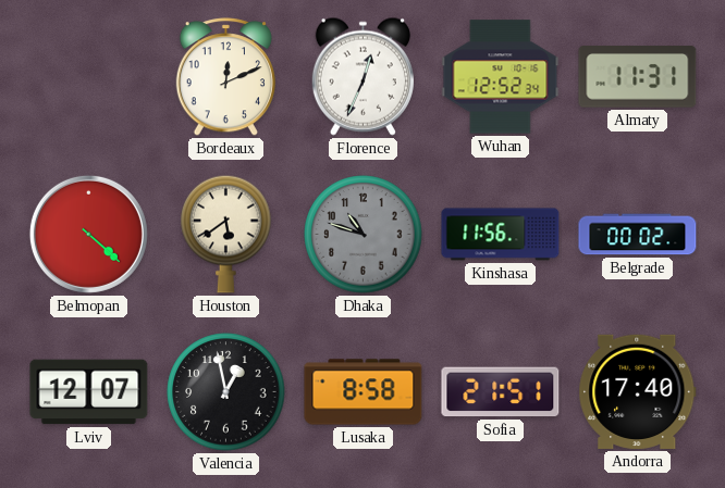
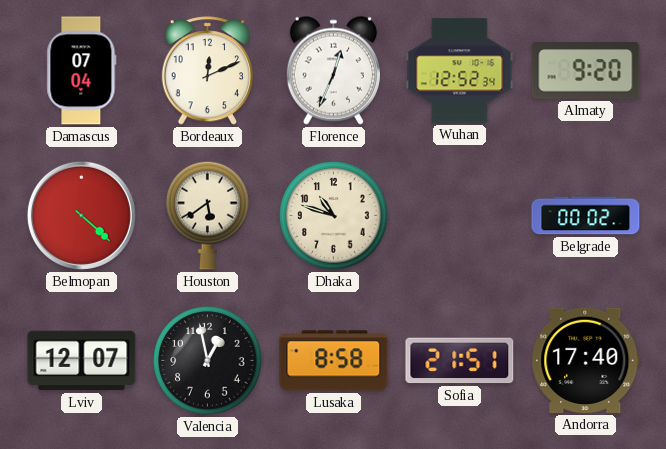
Damascus: none -> 07:04 (82, 71)
Almaty: 11:31 -> 9:20 (586, 71)
Dhaka dial: grey -> cream (334, 216)
Kinshasa: 11:56 -> none (501, 235)
